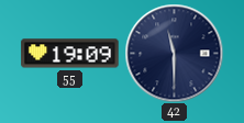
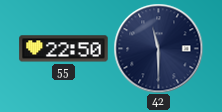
55: 19:09 -> 22:50 (64, 49)
